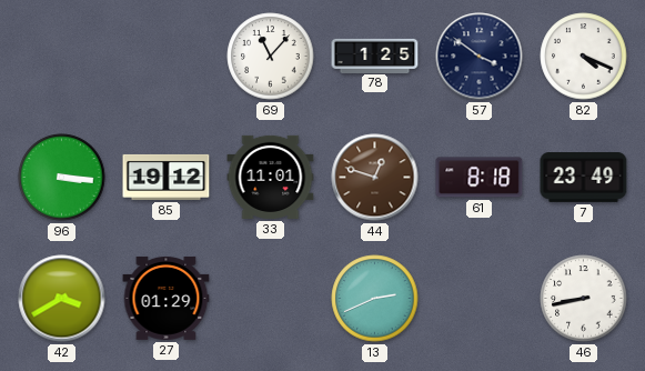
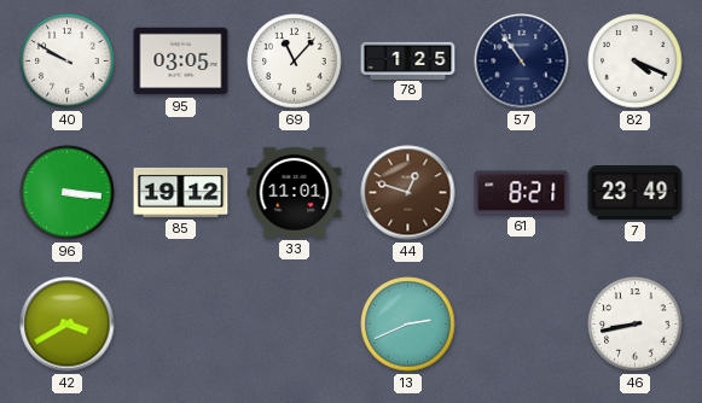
40: none -> 9:50 (68, 62)
95: none -> 03:05 (181, 62)
57: 3:51 -> 10:54 (522, 62)
61: 8:18 -> 8:21 (522, 193)
27: 01:29 -> none (167, 298)
